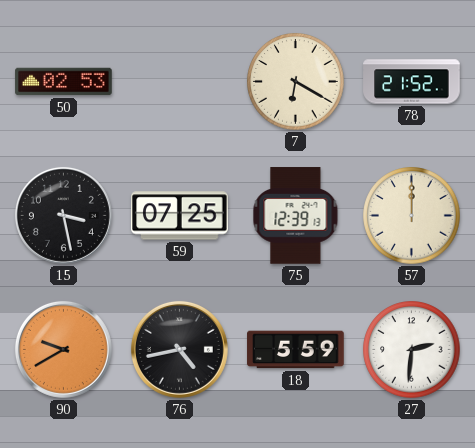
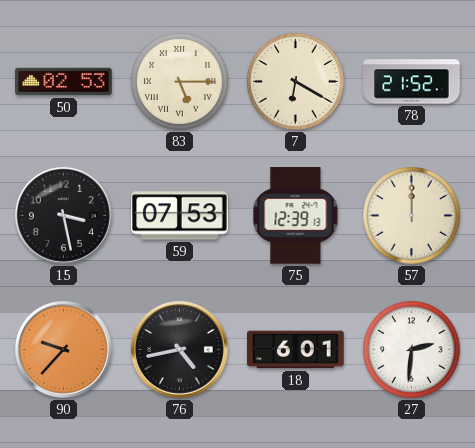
83: none -> 5:15 (180, 82)
59: 07:25 -> 07:53 (180, 216)
90: 9:40 -> 9:37 (63, 349)
18: 5:59 -> 6:01 (296, 350)
